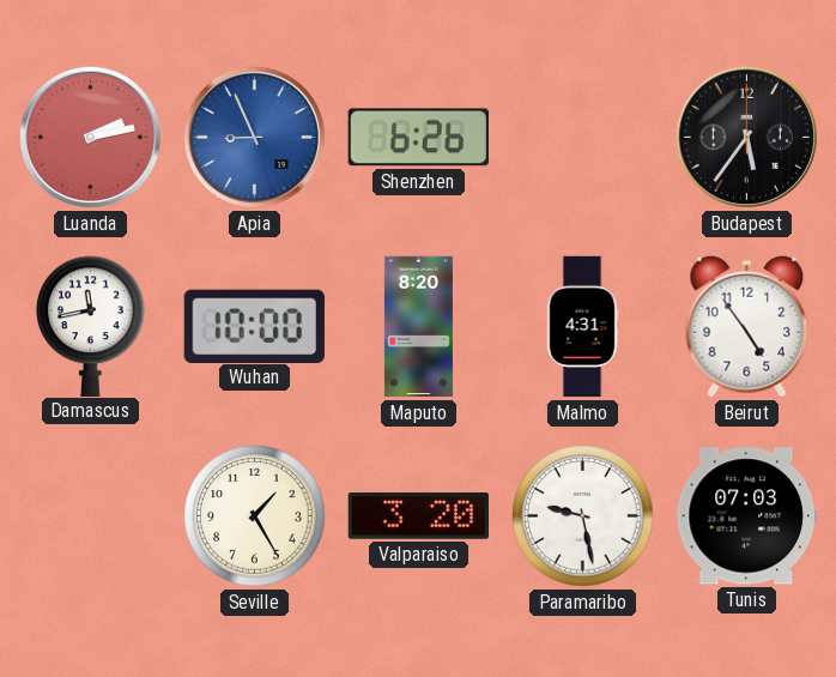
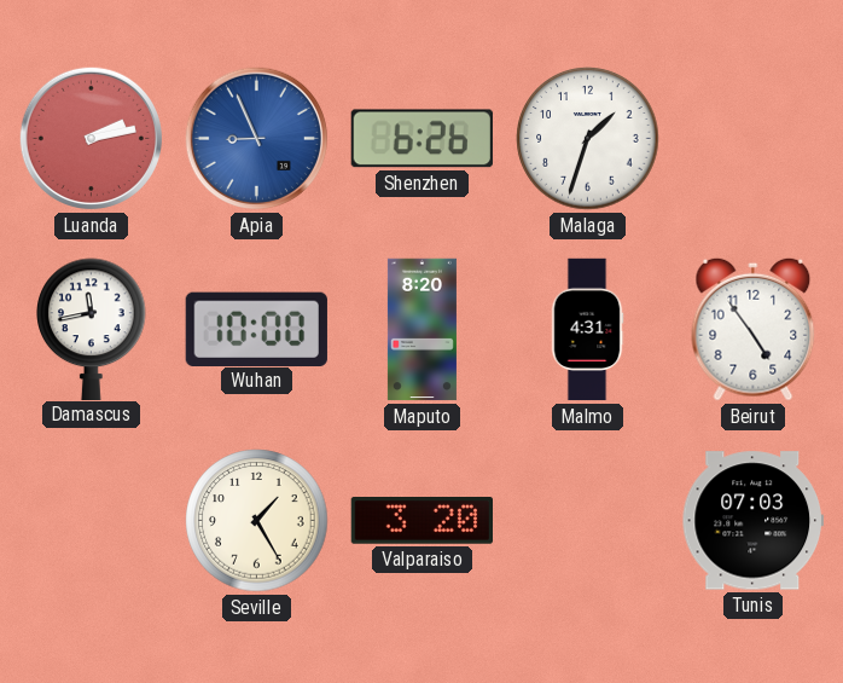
Malaga: none -> 1:33 (588, 139)
Budapest: 5:36 -> none (746, 137)
Paramaribo: 9:28 -> none (583, 516)
